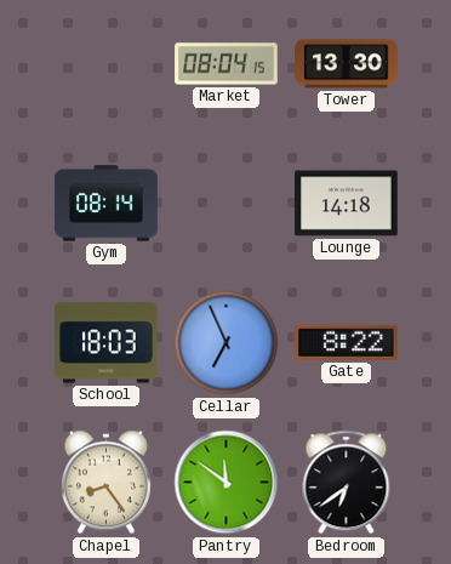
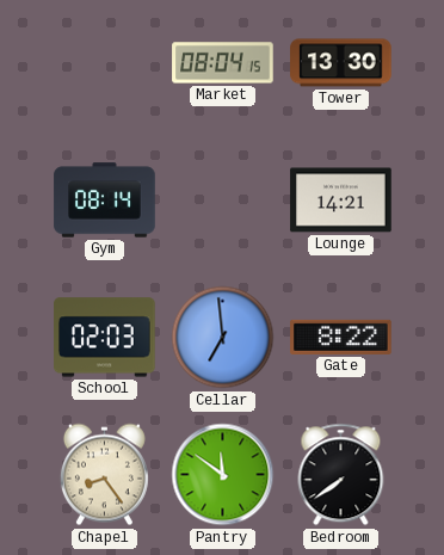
Lounge: 14:18 -> 14:21 (341, 201)
School: 18:03 -> 02:03 (105, 338)
Cellar: 6:56 -> 6:59 (223, 338)
Bedroom: 6:39 -> 7:39 (341, 475)
